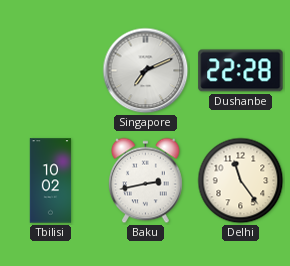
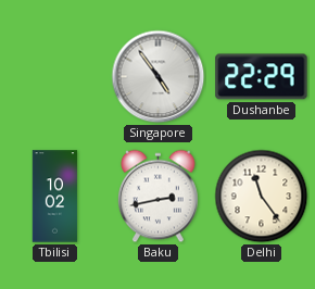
Singapore: 7:11 -> 4:54 (159, 77)
Dushanbe: 22:28 -> 22:29 (262, 77)
